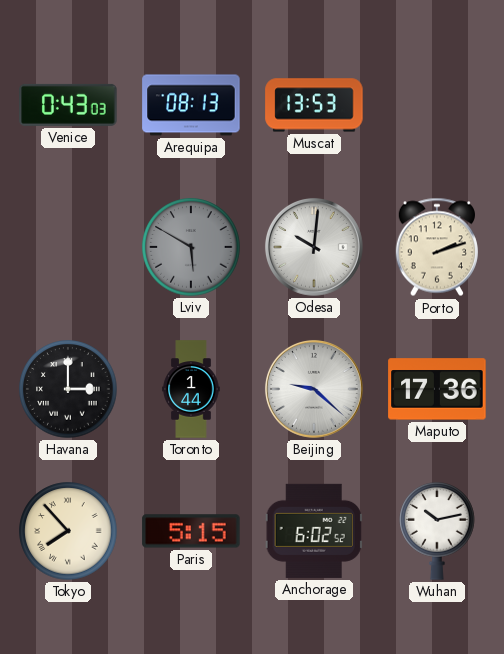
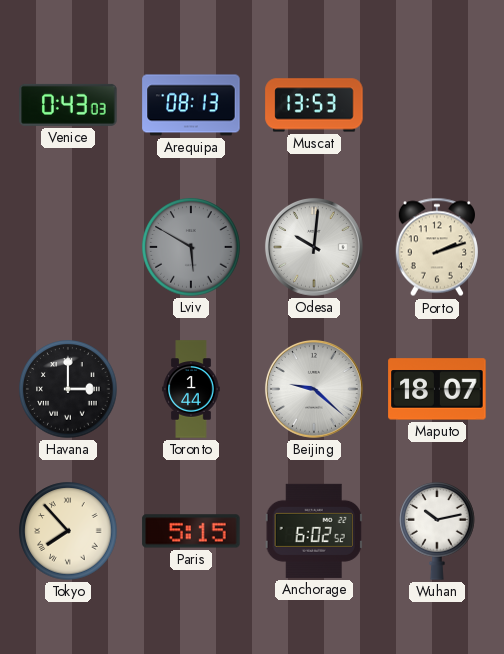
Maputo: 17:36 -> 18:07 (437, 389)
